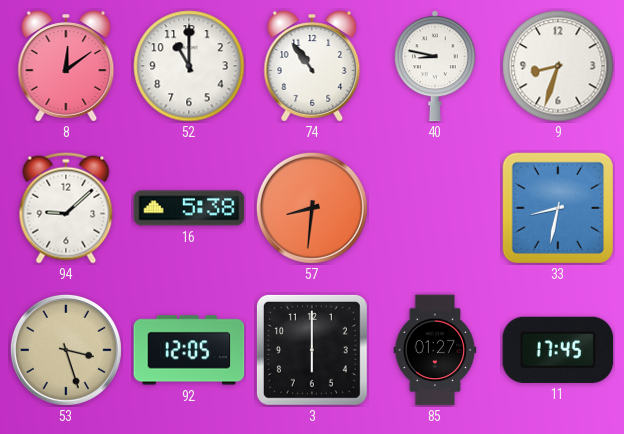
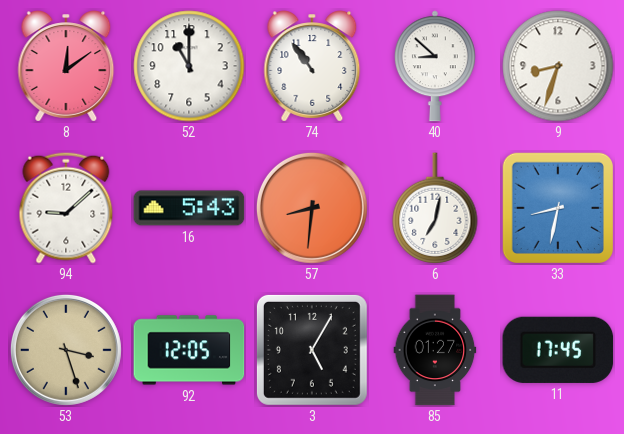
40: 8:47 -> 8:52 (435, 66)
16: 5:38 -> 5:43 (189, 208)
6: none -> 7:02 (435, 208)
3: 6:00 -> 5:05 (312, 350)
